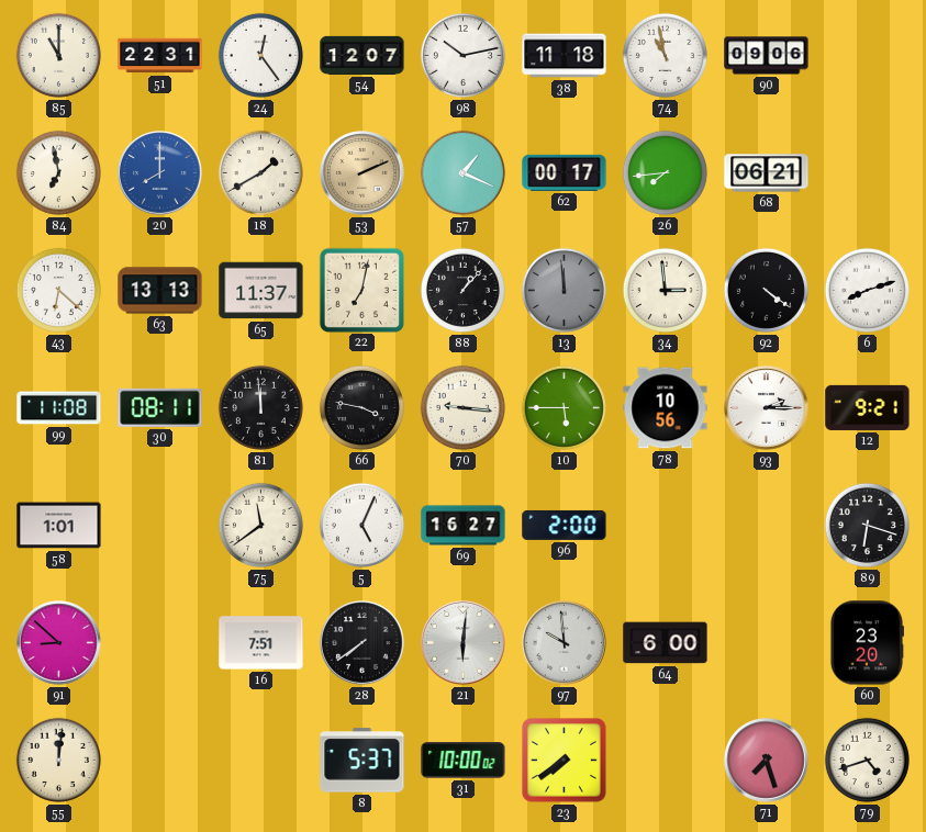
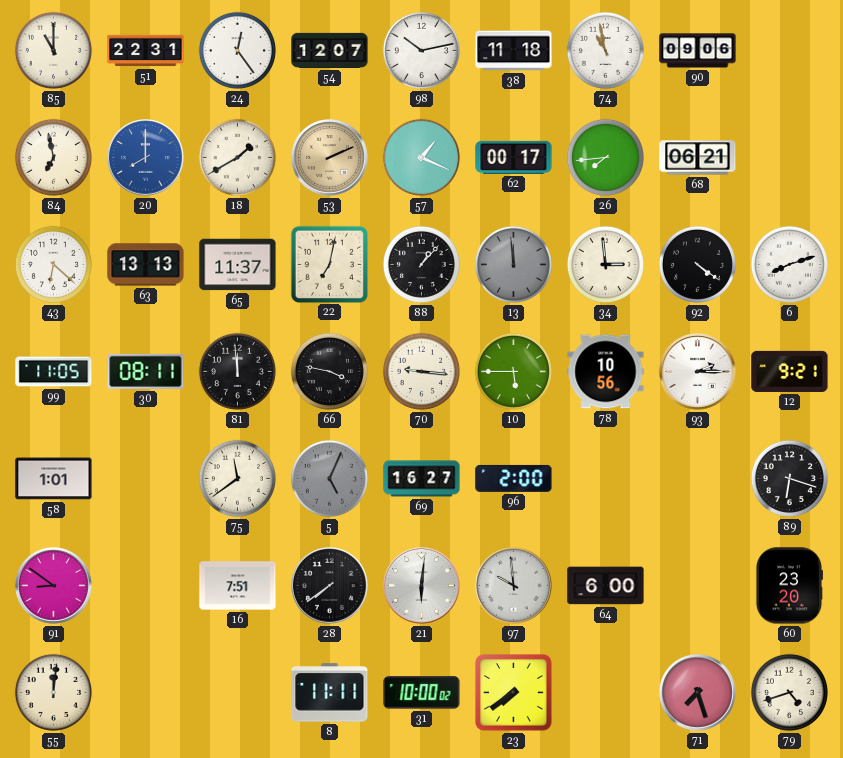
99: 11:08 -> 11:05 (54, 372)
5 dial: white -> grey (329, 478)
91: 8:52 -> 8:51 (54, 586)
8: 5:37 -> 11:11 (330, 693)
